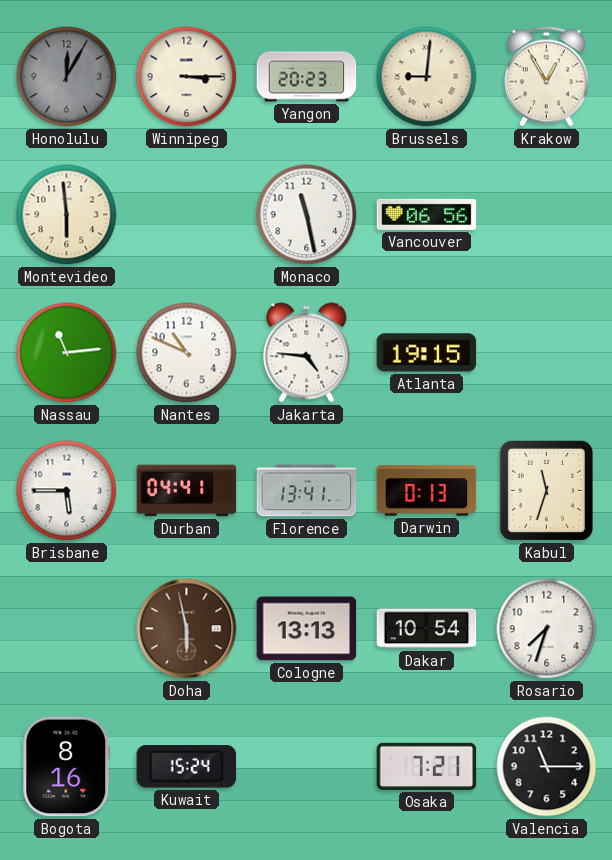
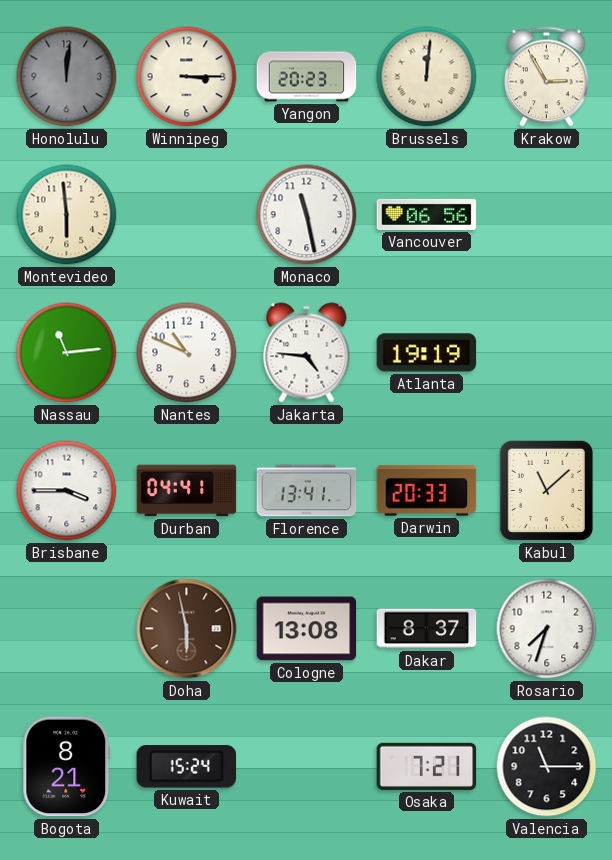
Honolulu: 12:05 -> 12:01 (67, 77)
Brussels: 9:01 -> 12:01 (427, 77)
Krakow: 12:55 -> 2:55 (547, 77)
Atlanta: 19:15 -> 19:19 (427, 353)
Brisbane: 5:45 -> 3:45 (67, 491)
Darwin: 0:13 -> 20:33 (427, 491)
Kabul: 11:33 -> 11:08 (546, 490)
Cologne: 13:13 -> 13:08 (307, 629)
Dakar: 10:54 -> 8:37 (427, 629)
Bogota: 8:16 -> 8:21 (67, 767)
